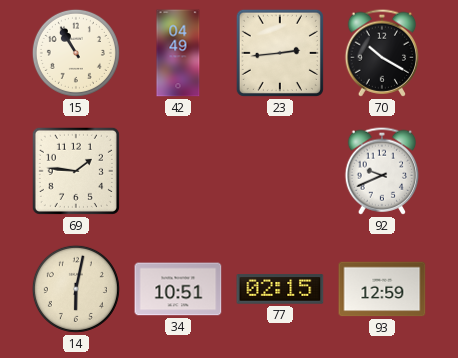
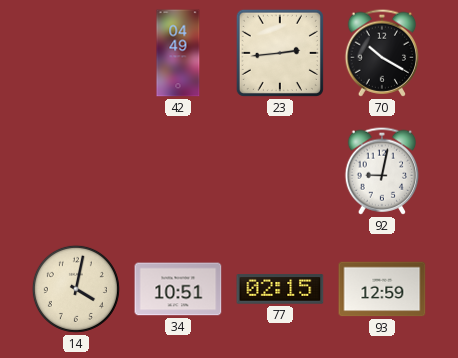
15: 10:55 -> none (76, 53)
69: 1:46 -> none (76, 171)
92: 9:41 -> 9:02 (382, 171)
14: 6:02 -> 4:02 (76, 289)
